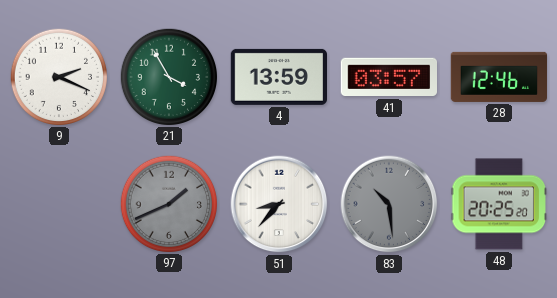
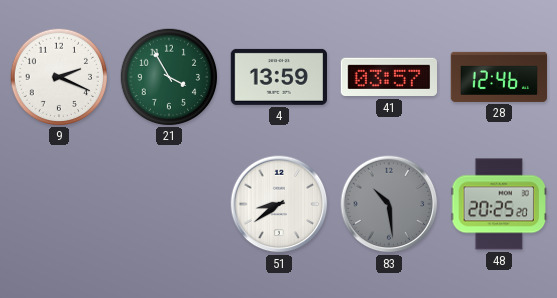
97: 1:41 -> none (168, 203)
51: 8:37 -> 8:39 (279, 204)
